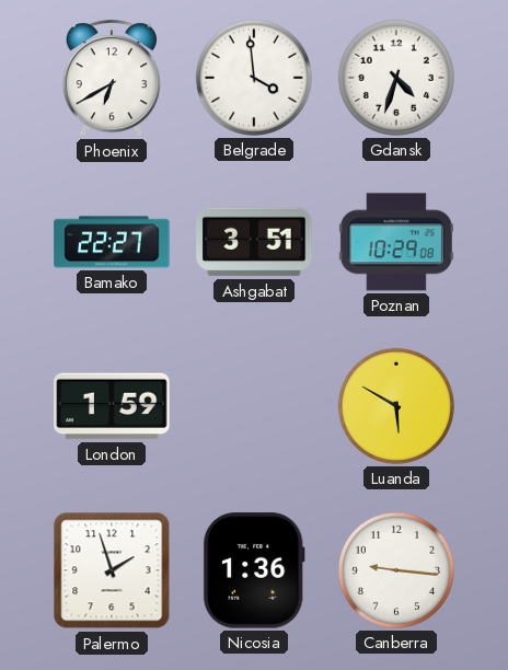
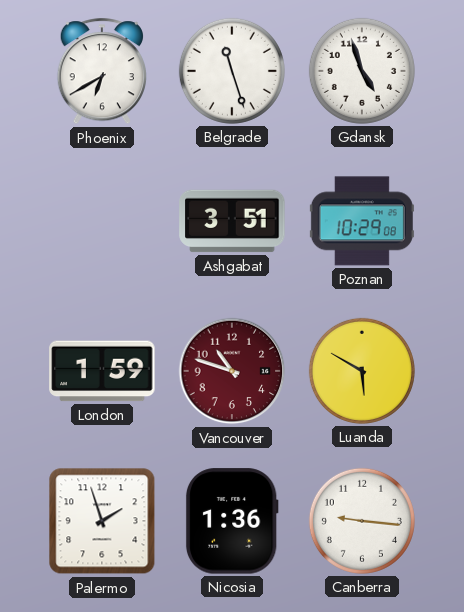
Belgrade: 3:59 -> 11:27 (232, 71)
Gdansk: 4:33 -> 4:57 (362, 71)
Bamako: 22:27 -> none (112, 242)
Vancouver: none -> 10:48 (232, 371)
